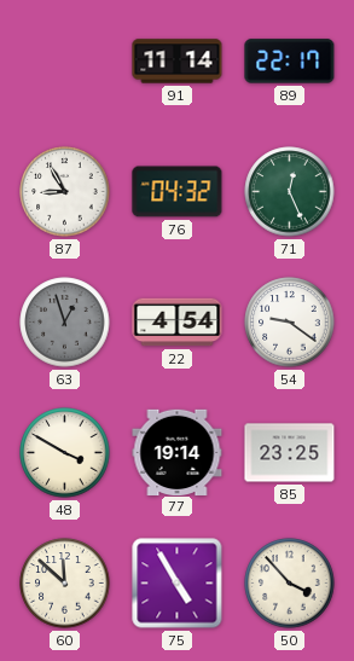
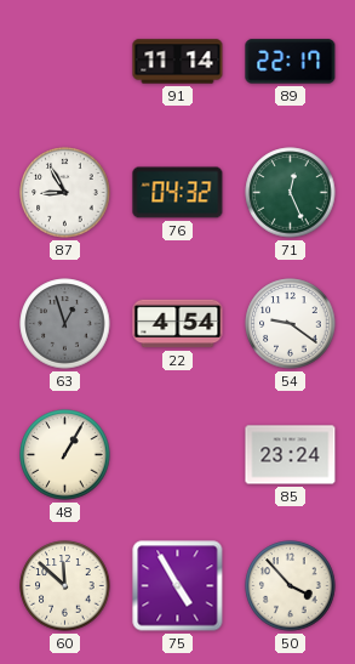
48: 3:50 -> 1:05 (65, 455)
77: 19:14 -> none (178, 452)
85: 23:25 -> 23:24 (291, 455)
